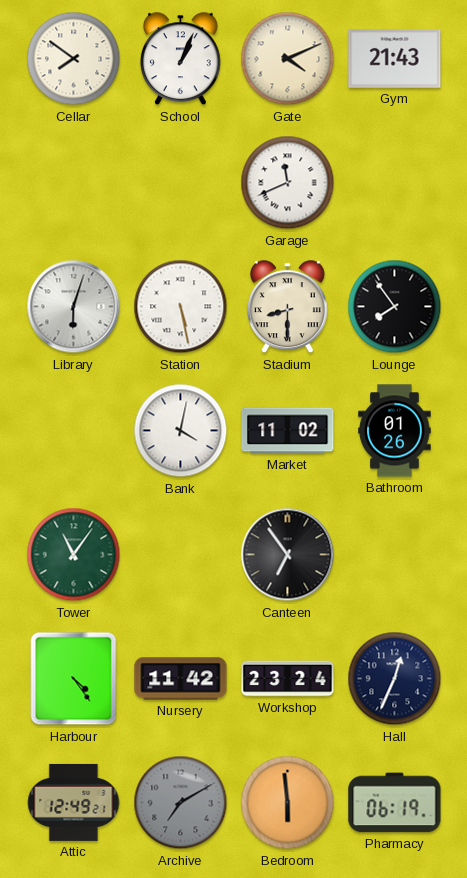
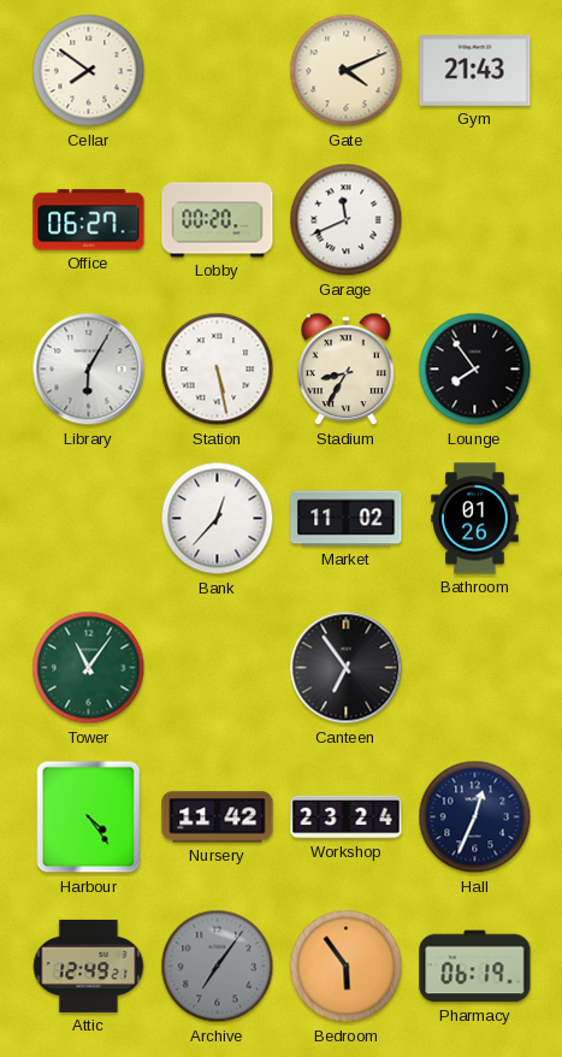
School: 1:04 -> none (180, 59)
Office: none -> 06:27 (89, 220)
Lobby: none -> 00:20 (218, 220)
Library: 6:03 -> 6:05 (89, 370)
Stadium: 8:30 -> 8:35 (345, 370)
Bank: 4:02 -> 12:37 (218, 519)
Archive: 7:10 -> 7:06 (218, 967)
Bedroom: 5:59 -> 5:54 (347, 967)
